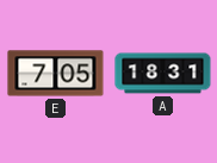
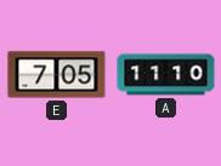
A: 18:31 -> 11:10 (166, 75)
